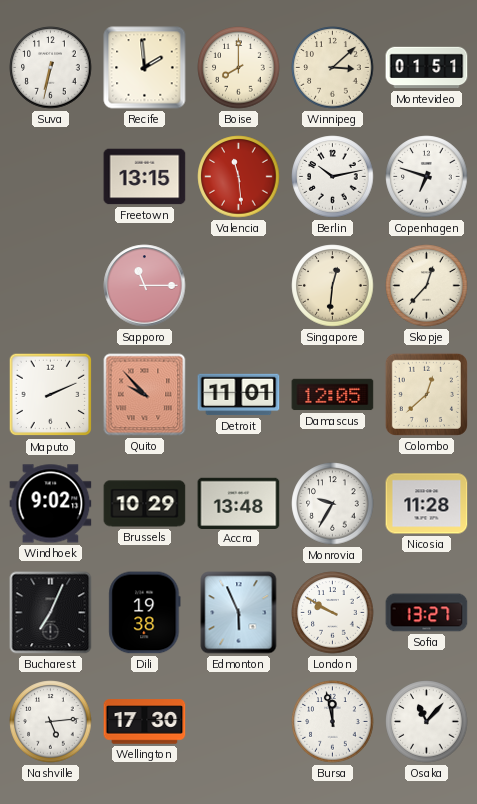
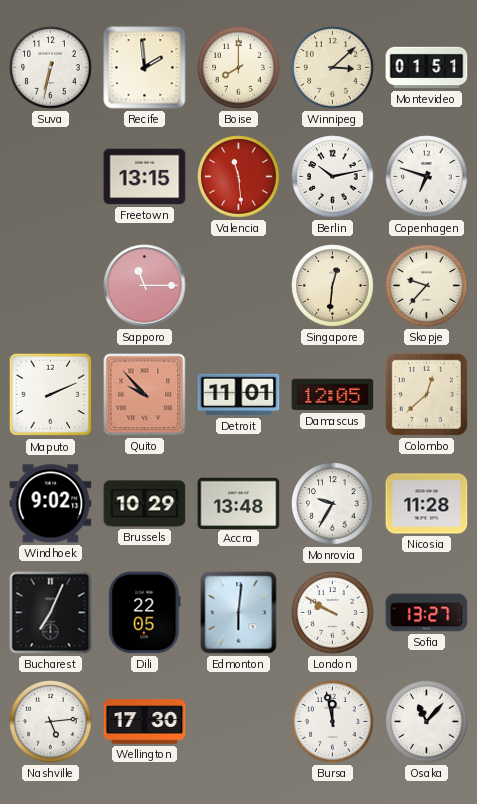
Skopje: 12:37 -> 9:37 (427, 286)
Dili: 19:38 -> 22:05 (145, 613)
Edmonton: 5:56 -> 6:01 (239, 613)
